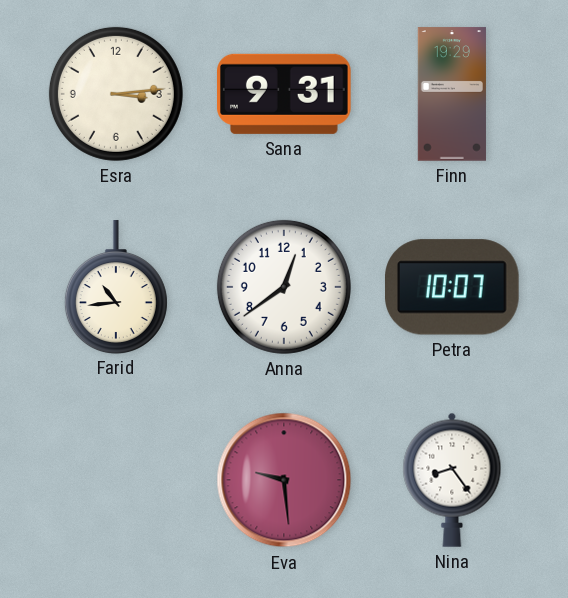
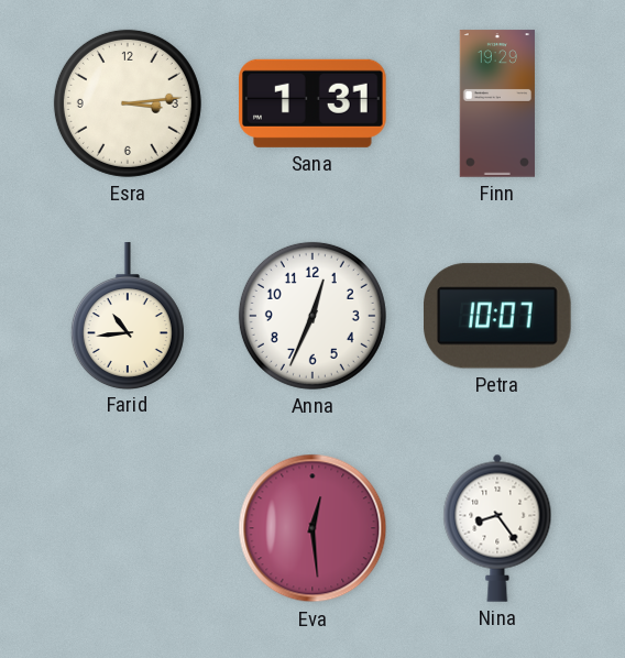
Sana: 9:31 -> 1:31 (314, 103)
Anna: 12:39 -> 12:34 (312, 316)
Eva: 9:29 -> 12:29 (312, 528)
